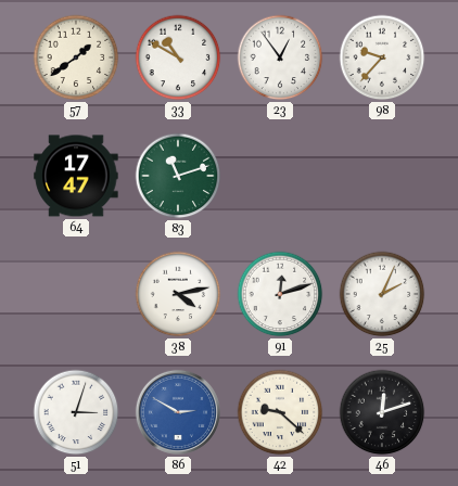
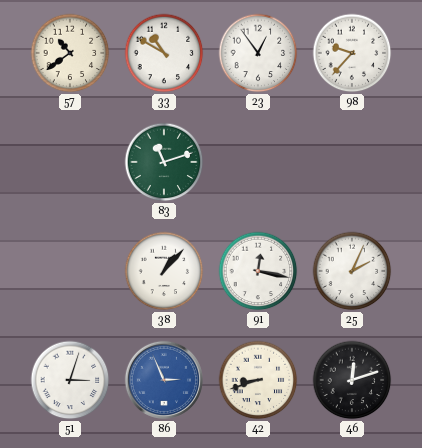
57: 1:39 -> 10:39 (70, 53)
64: 17:47 -> none (76, 176)
38: 4:13 -> 1:07 (164, 271)
91: 12:12 -> 12:17 (258, 271)
86: 2:50 -> 2:56 (164, 380)
42: 9:22 -> 8:42 (258, 380)
